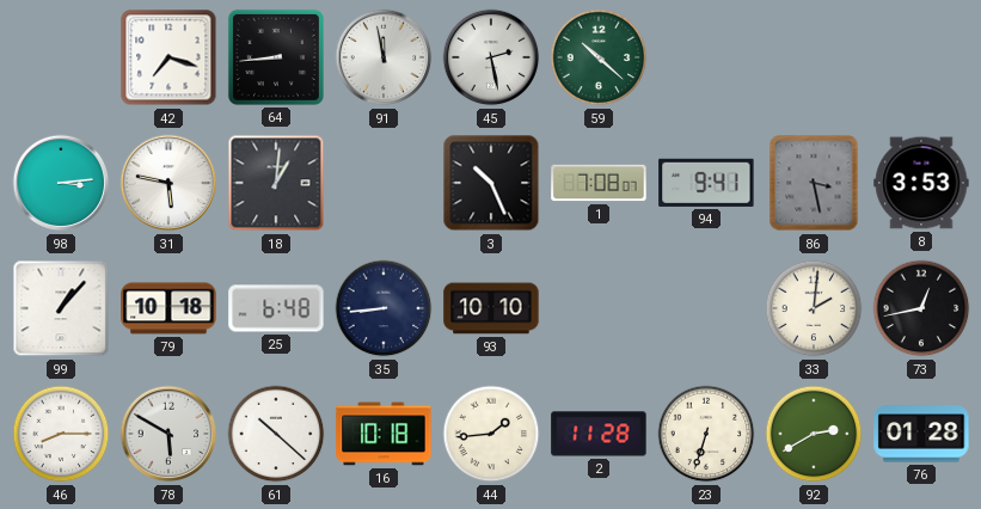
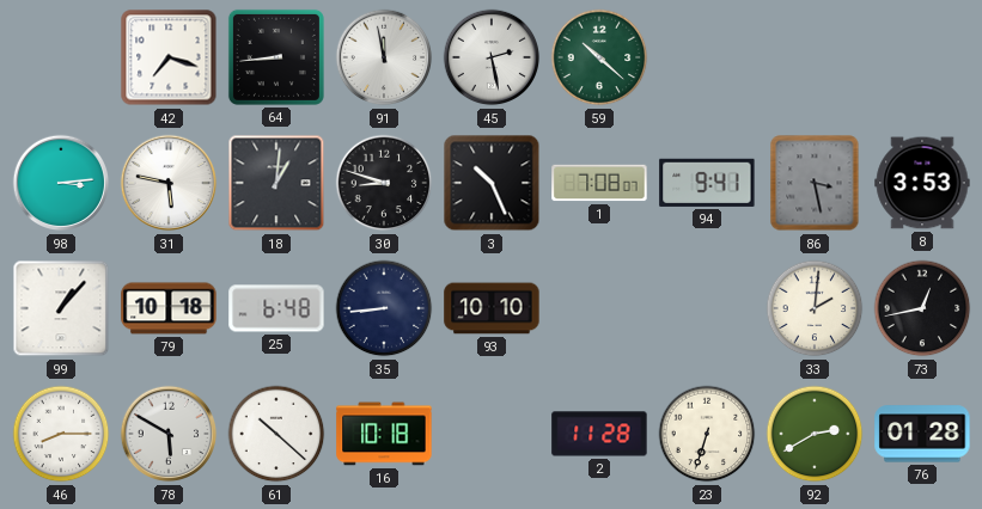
30: none -> 8:48 (384, 183)
44: 1:44 -> none (491, 434)
